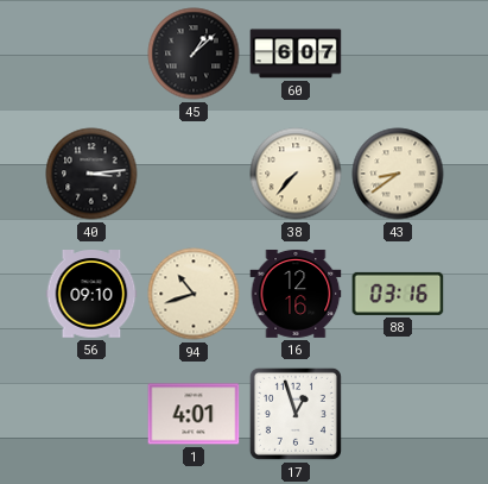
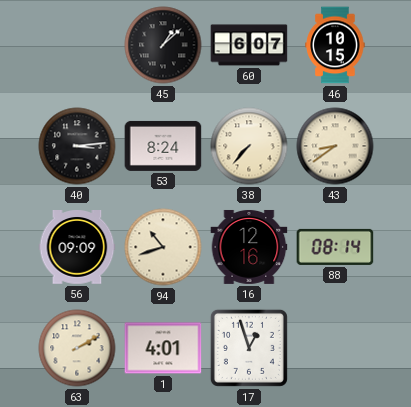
46: none -> 10:15 (335, 45)
53: none -> 8:24 (163, 146)
56: 09:10 -> 09:09 (77, 248)
88: 03:16 -> 08:14 (335, 247)
63: none -> 2:10 (77, 348)
